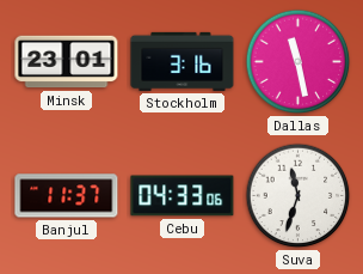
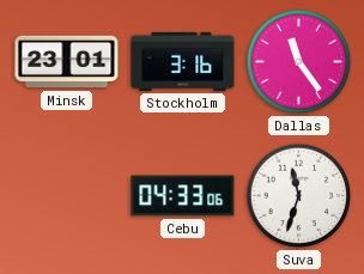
Dallas: 11:28 -> 11:24 (299, 62)
Banjul: 11:37 -> none (67, 196)
